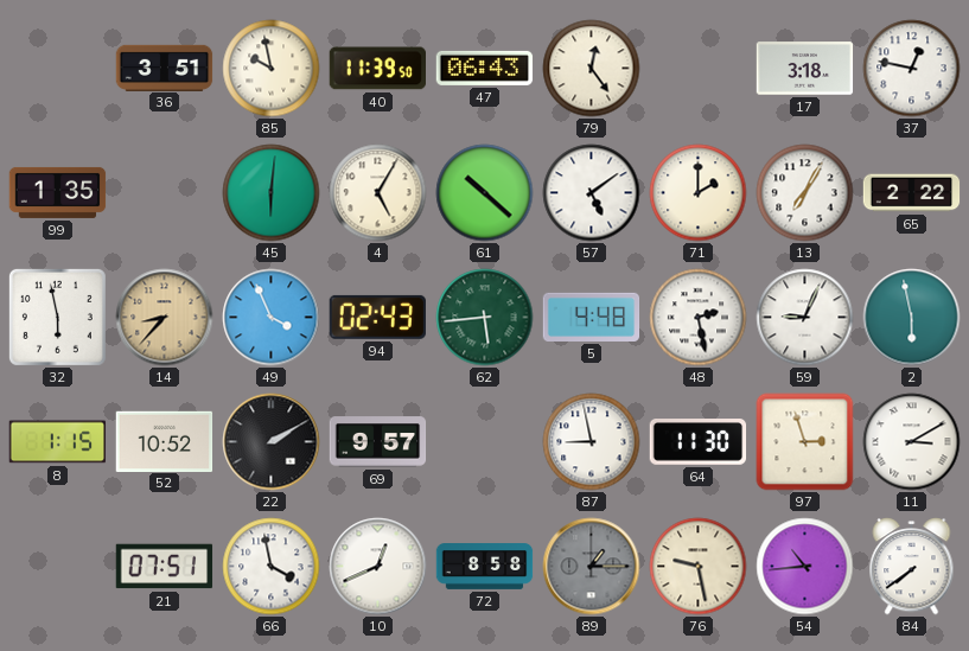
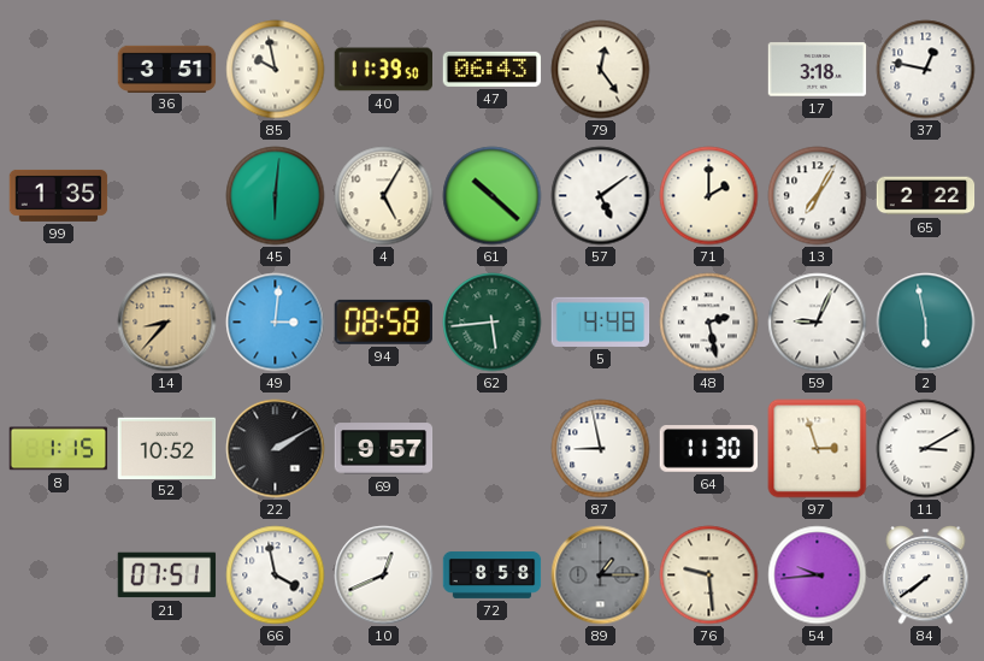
32: 5:58 -> none (57, 317)
49: 3:56 -> 3:01 (276, 323)
94: 02:43 -> 08:58 (383, 321)
76: 9:28 -> 9:29 (709, 576)
54: 10:44 -> 9:44 (818, 576)
